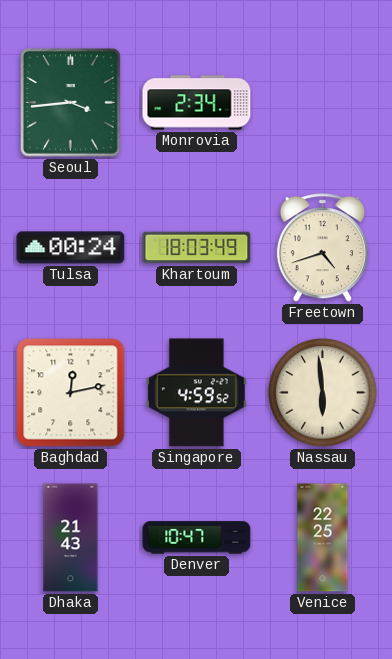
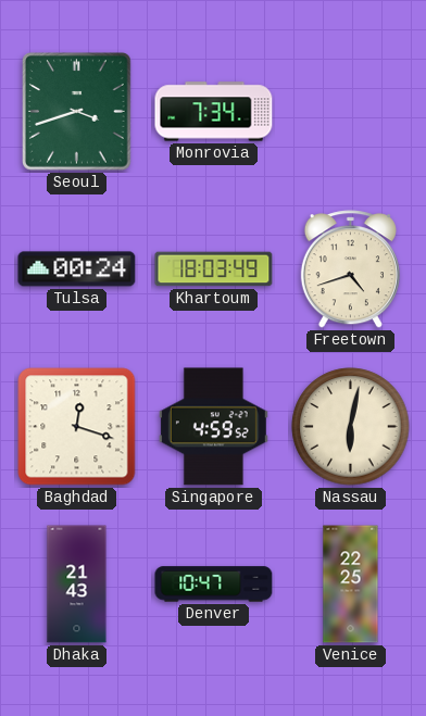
Seoul: 3:44 -> 3:42 (77, 112)
Monrovia: 2:34 -> 7:34 (214, 112)
Baghdad: 12:13 -> 12:18 (77, 427)
Nassau: 5:59 -> 6:02 (351, 427)
